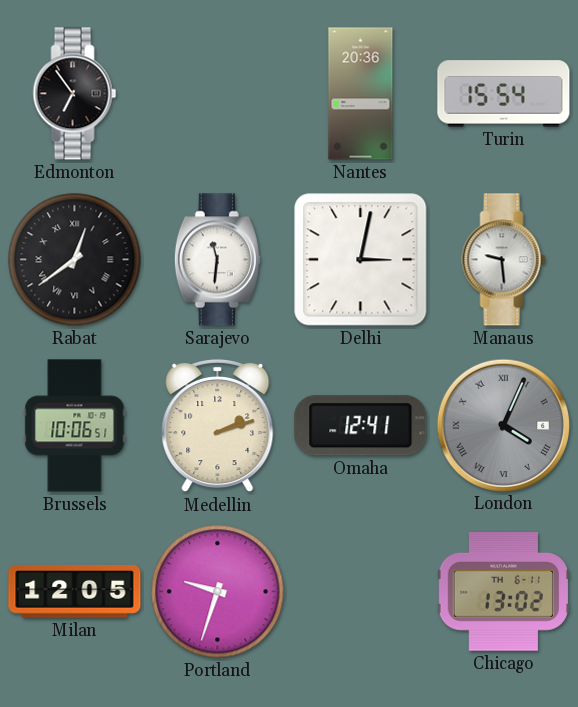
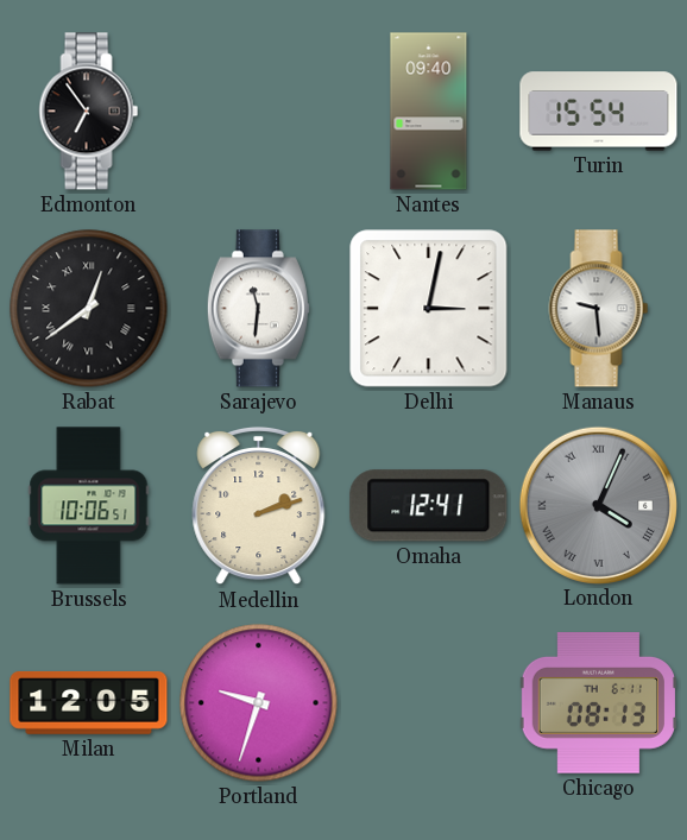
Nantes: 20:36 -> 09:40 (429, 112)
Chicago: 13:02 -> 08:13 (598, 703)
